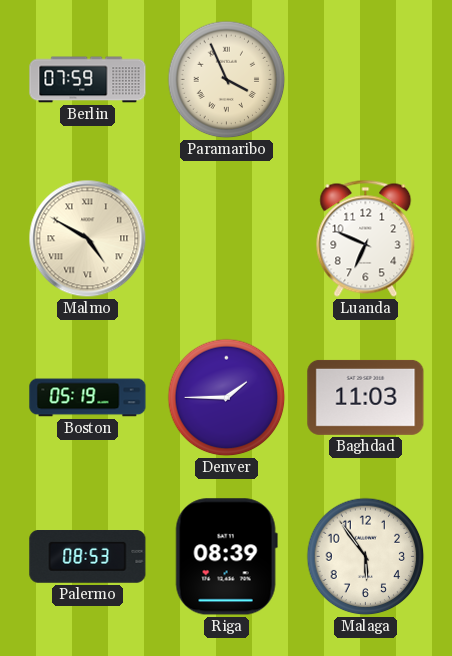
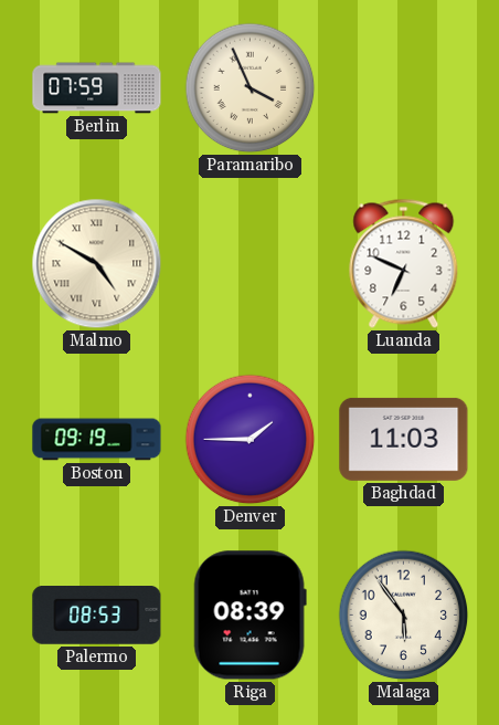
Boston: 05:19 -> 09:19 (97, 440)
